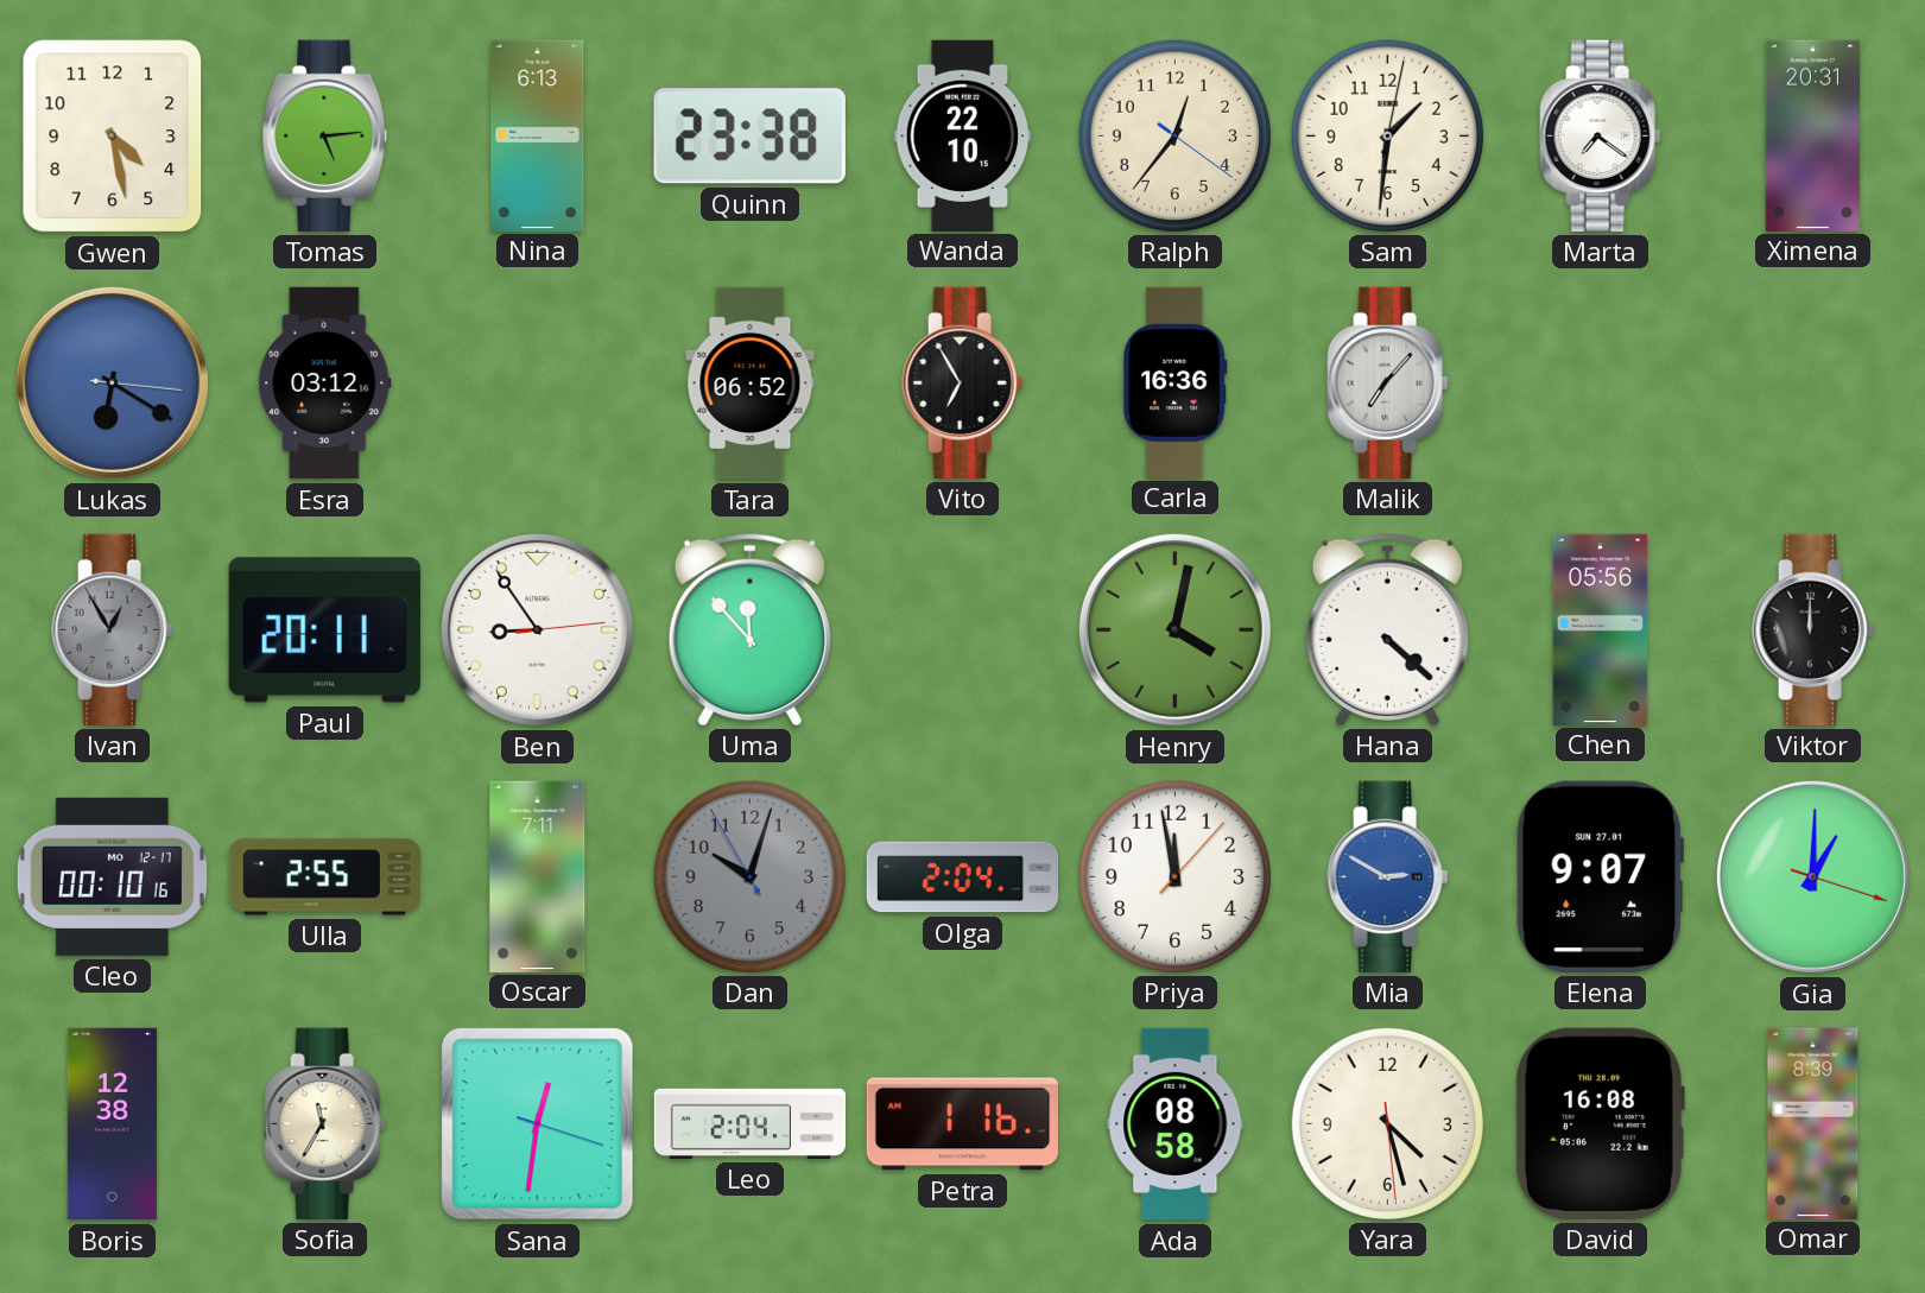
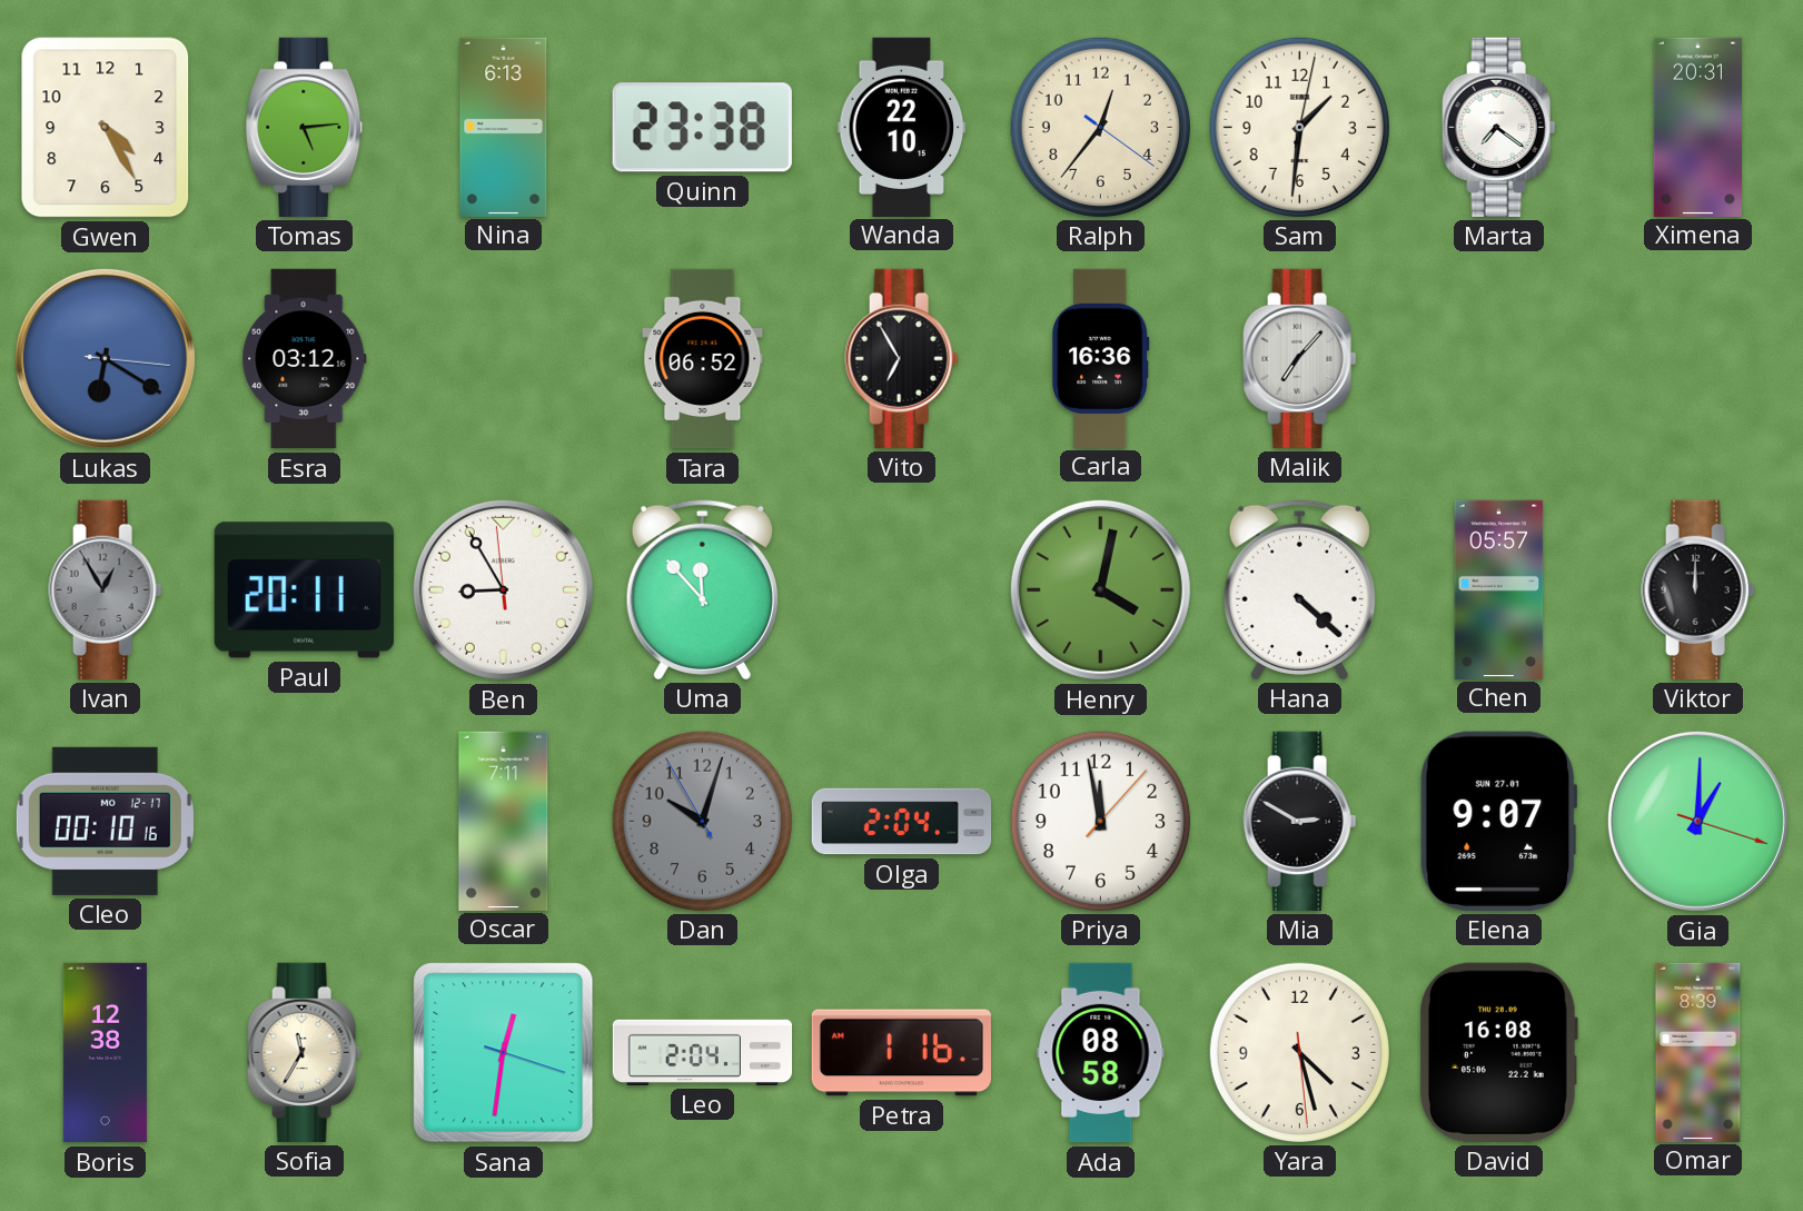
Gwen: 4:28 -> 4:25 (106, 128)
Ben: 8:54:14 -> 8:54:59 (503, 589)
Chen: 05:56 -> 05:57 (1499, 589)
Ulla: 2:55 -> none (325, 877)
Mia dial: blue -> black (1300, 821)
